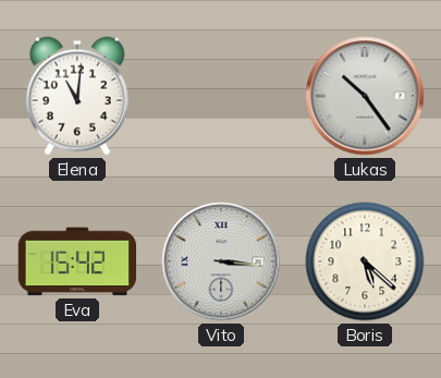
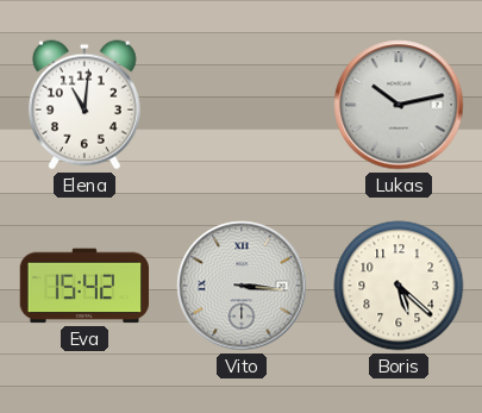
Lukas: 10:24 -> 10:13 (399, 105)
